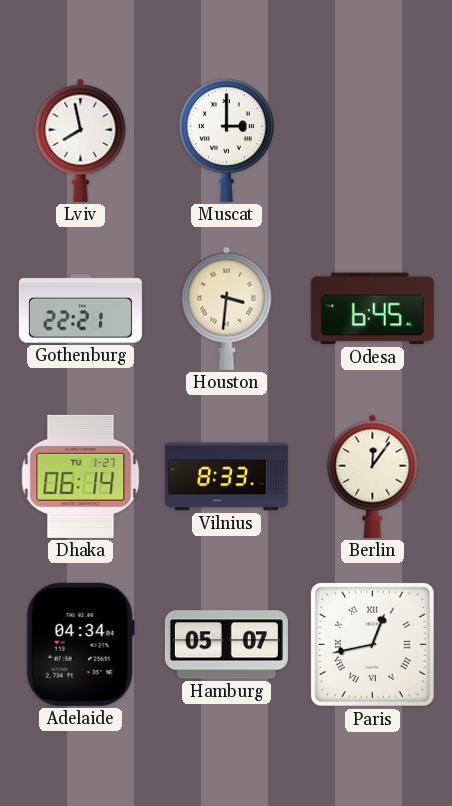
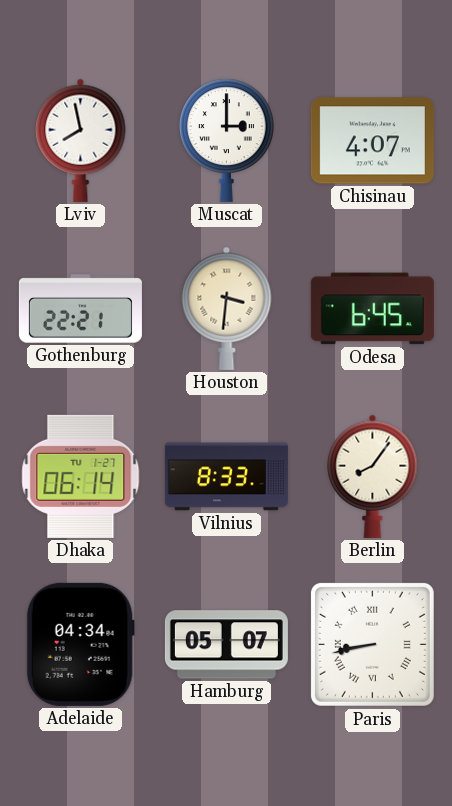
Chisinau: none -> 4:07 (372, 141)
Berlin: 12:06 -> 8:06 (373, 476)
Paris: 12:43 -> 8:43 (372, 644)
